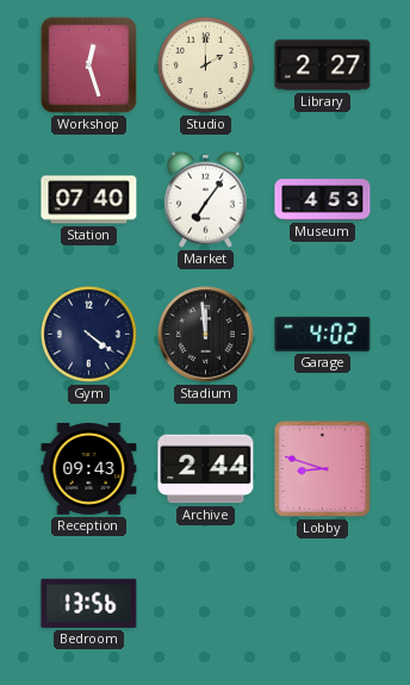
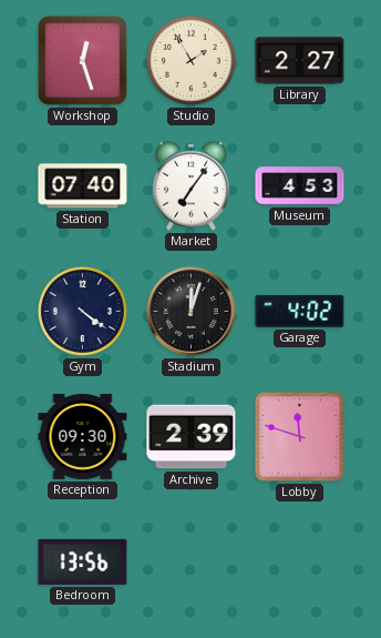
Studio: 2:00 -> 1:55 (190, 60)
Stadium: 11:59 -> 12:03 (192, 312)
Reception: 09:43 -> 09:30 (83, 436)
Archive: 2:44 -> 2:39 (192, 437)
Lobby: 8:48 -> 11:48 (300, 437)
